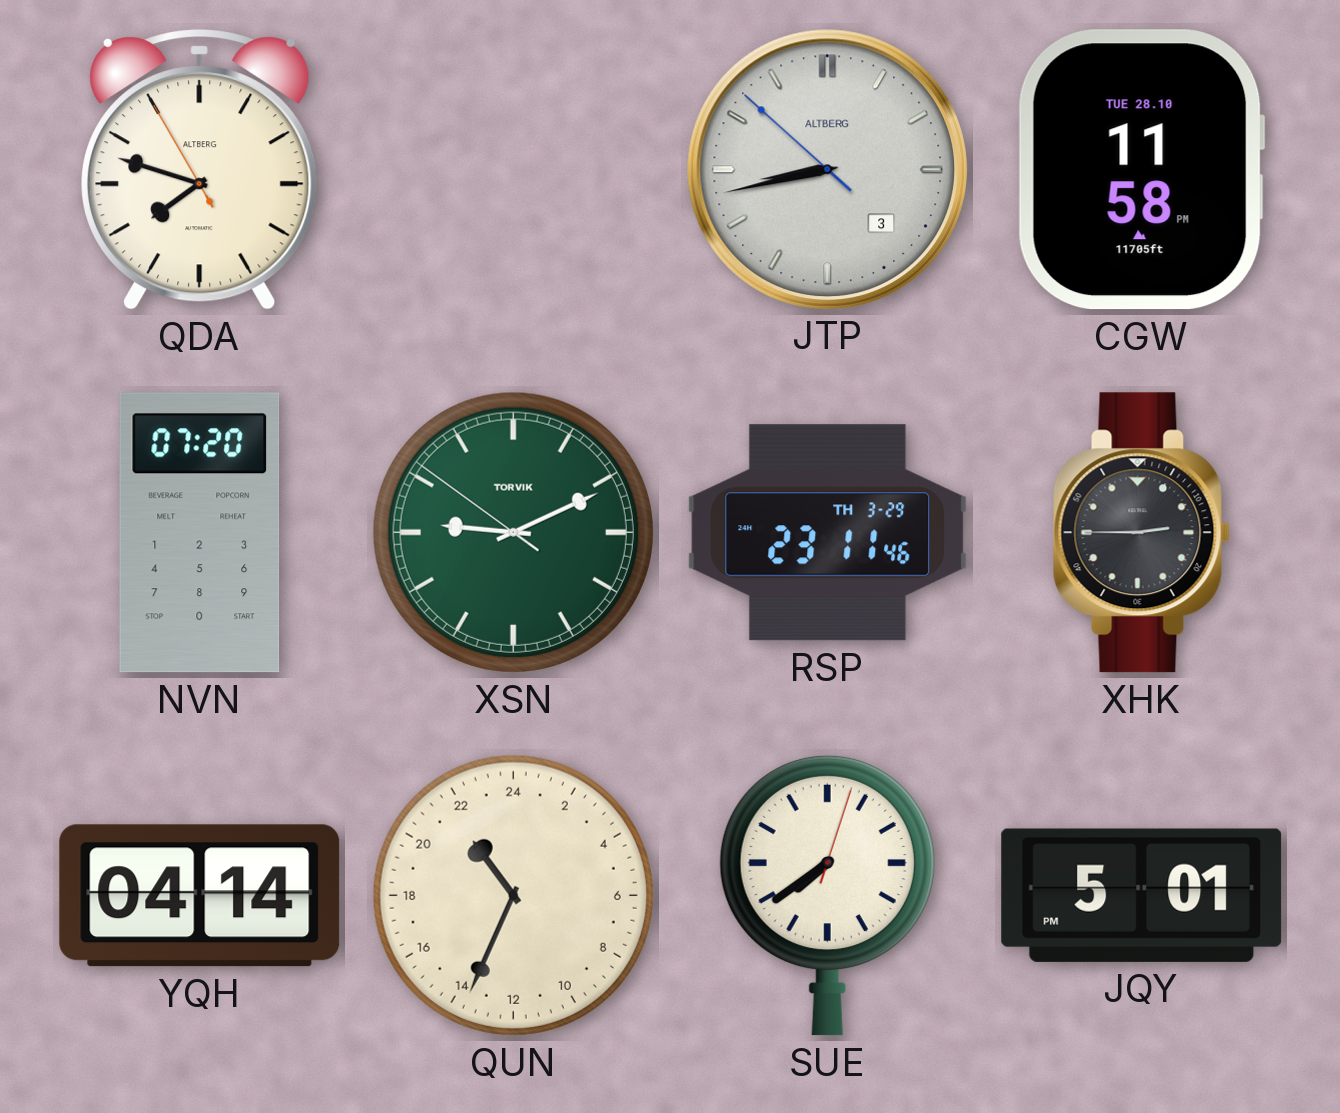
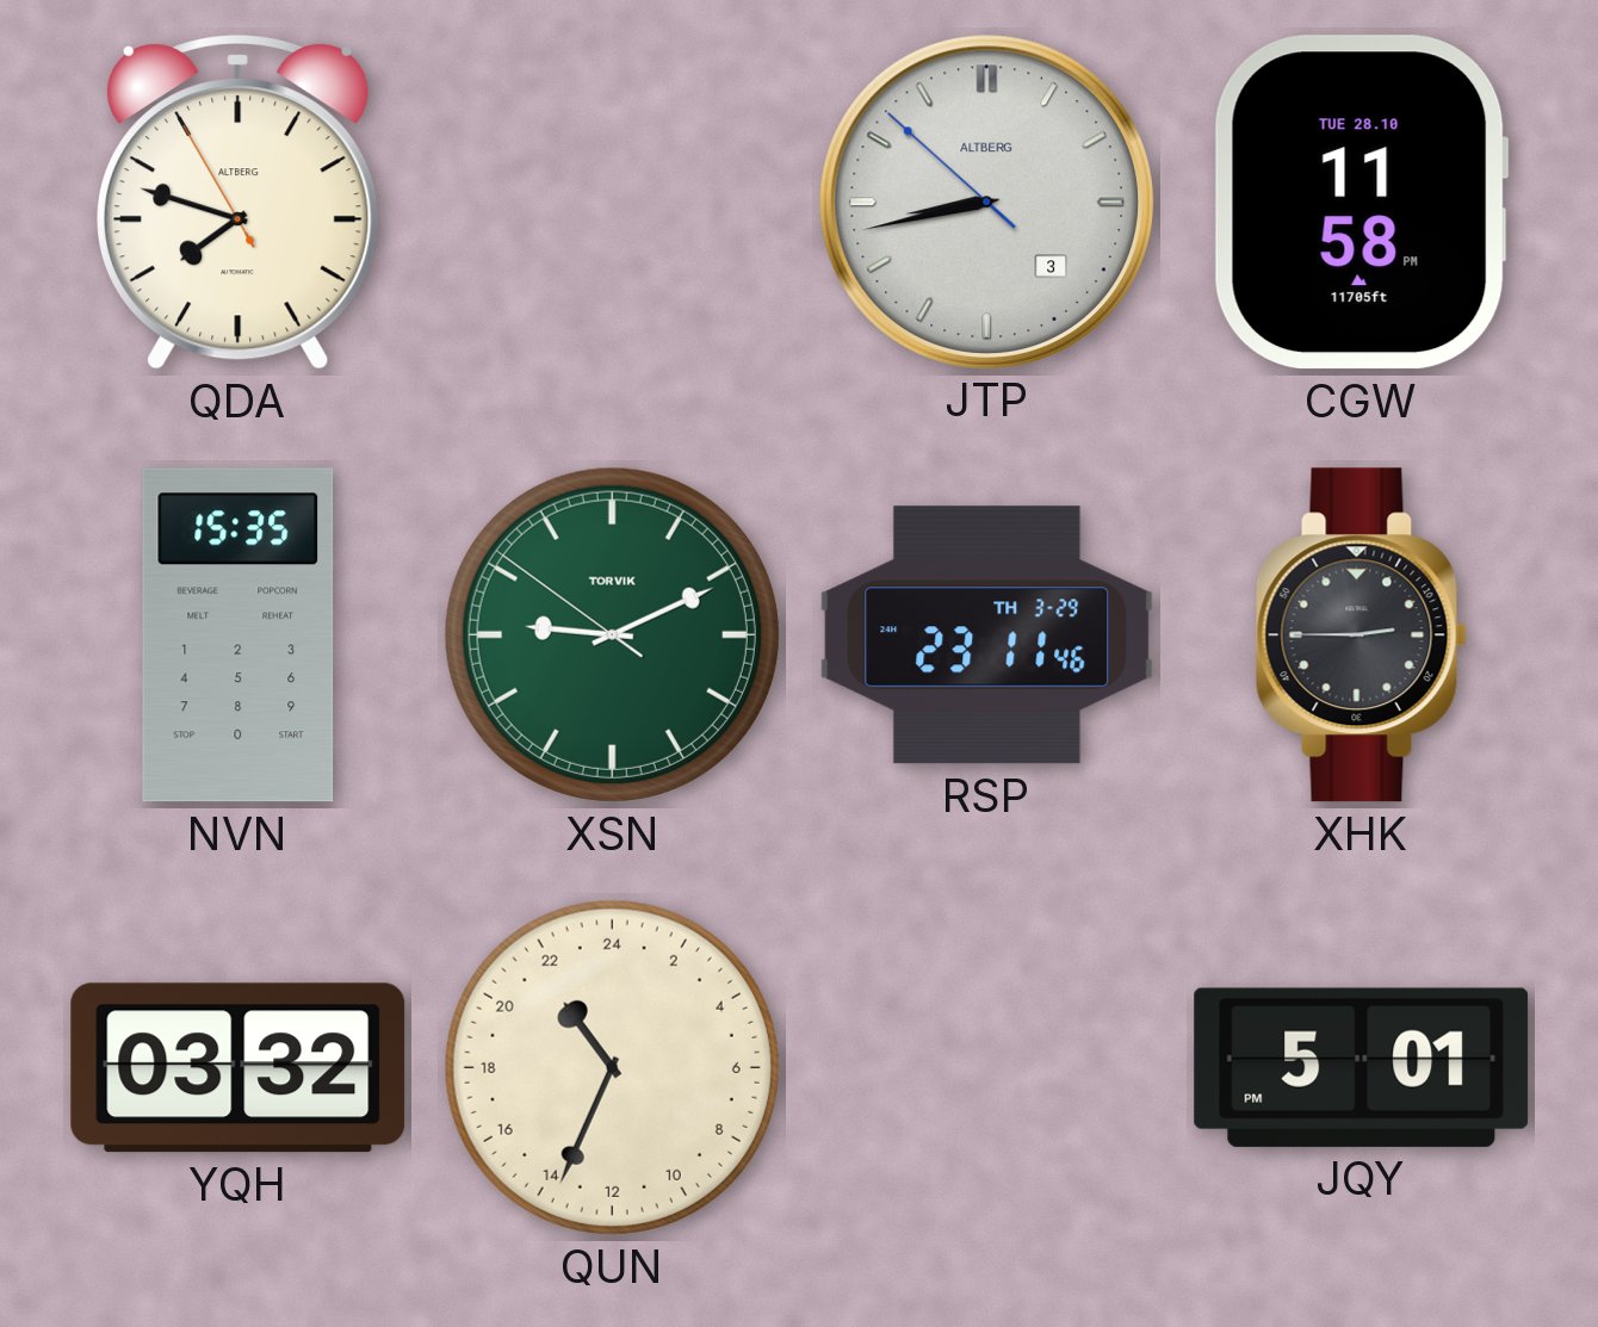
NVN: 07:20 -> 15:35 (239, 635)
YQH: 04:14 -> 03:32 (239, 1068)
SUE: 7:39 -> none (827, 895)
